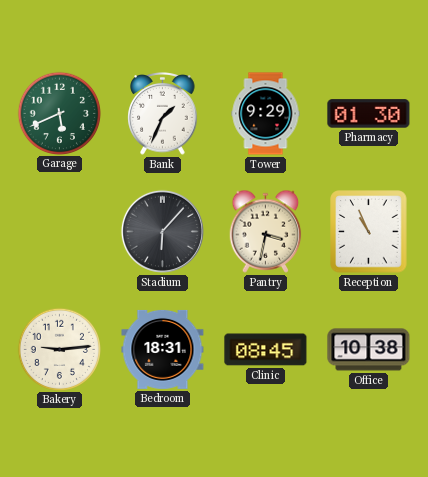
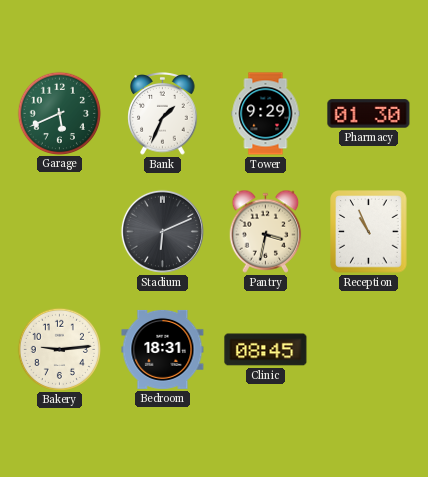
Stadium: 6:07 -> 6:11 (162, 231)
Office: 10:38 -> none (369, 350)
